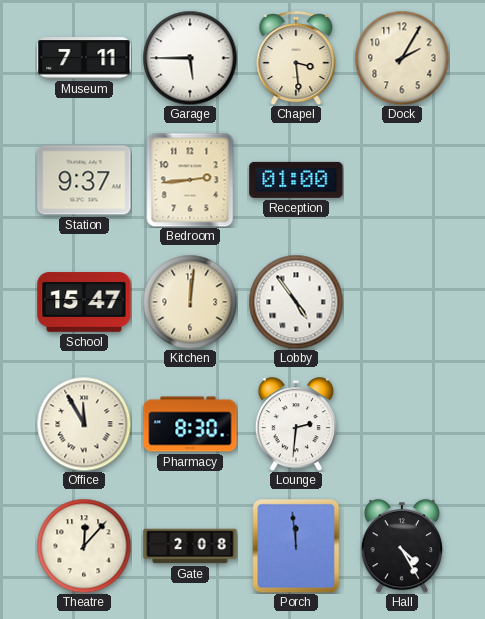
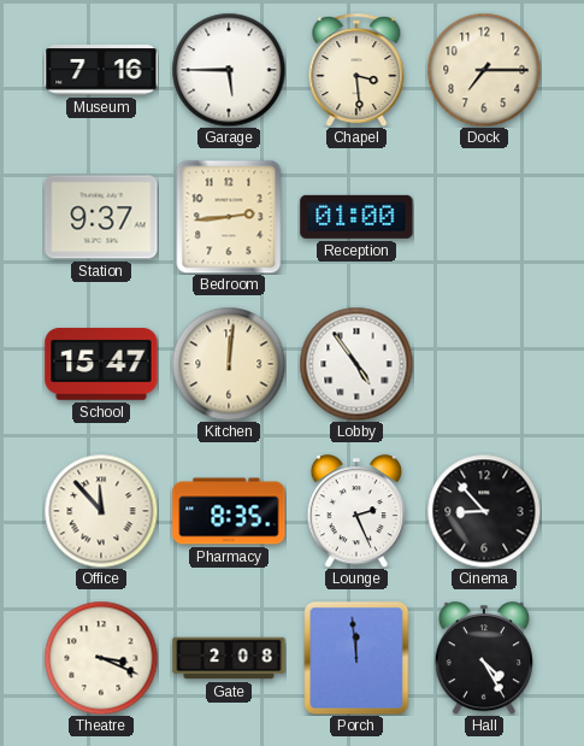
Museum: 7:11 -> 7:16 (101, 70)
Dock: 2:05 -> 7:15 (484, 70)
Office: 11:55 -> 11:53 (101, 511)
Pharmacy: 8:30 -> 8:35 (229, 511)
Lounge: 2:31 -> 2:26 (356, 511)
Cinema: none -> 8:53 (484, 511)
Theatre: 12:07 -> 3:19 (101, 658)
